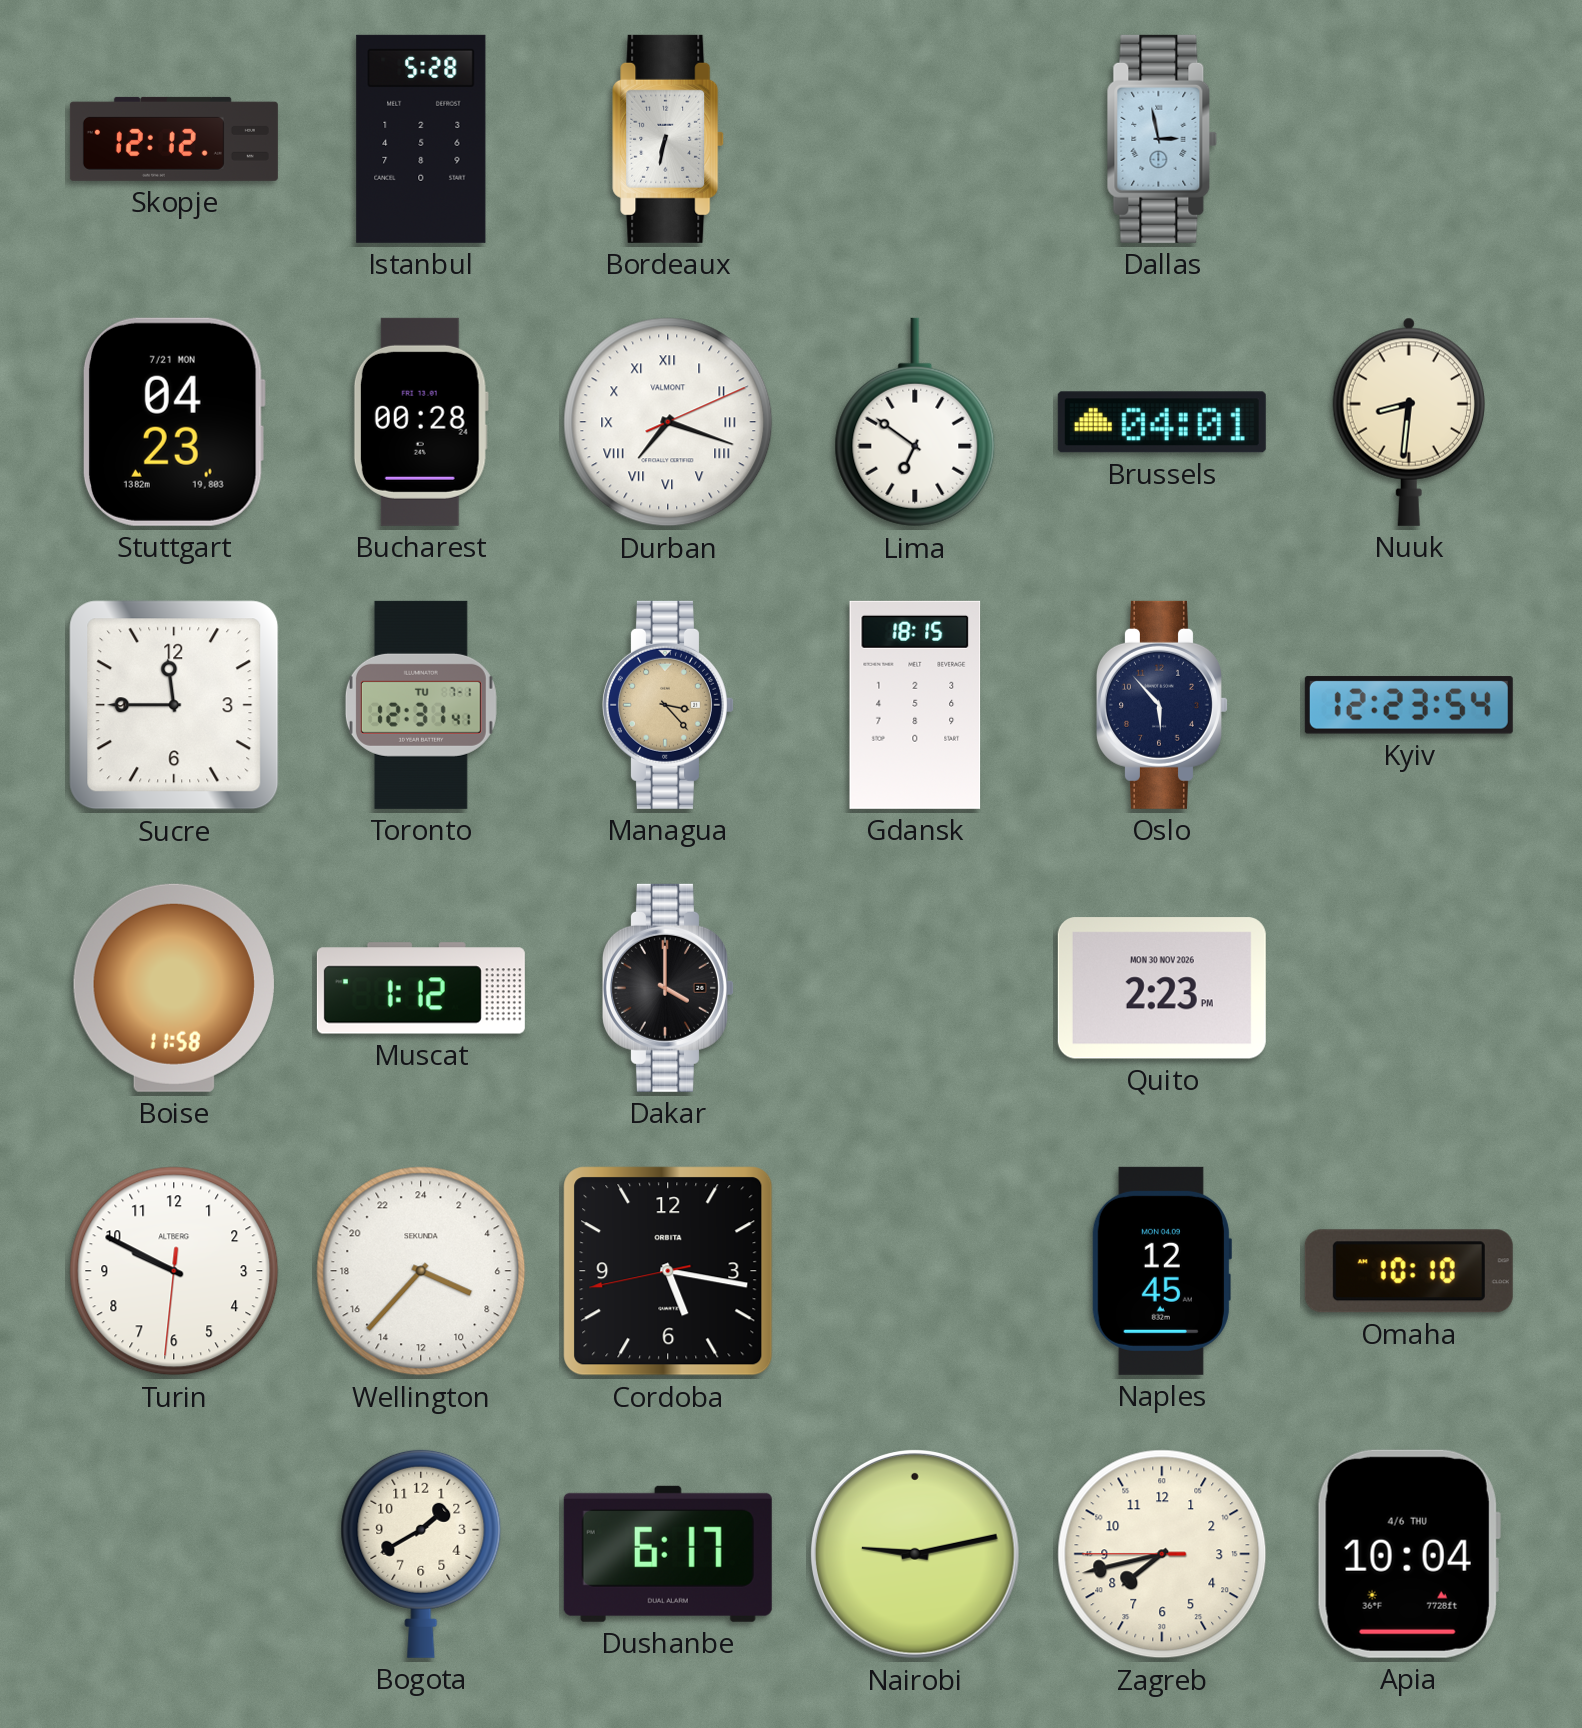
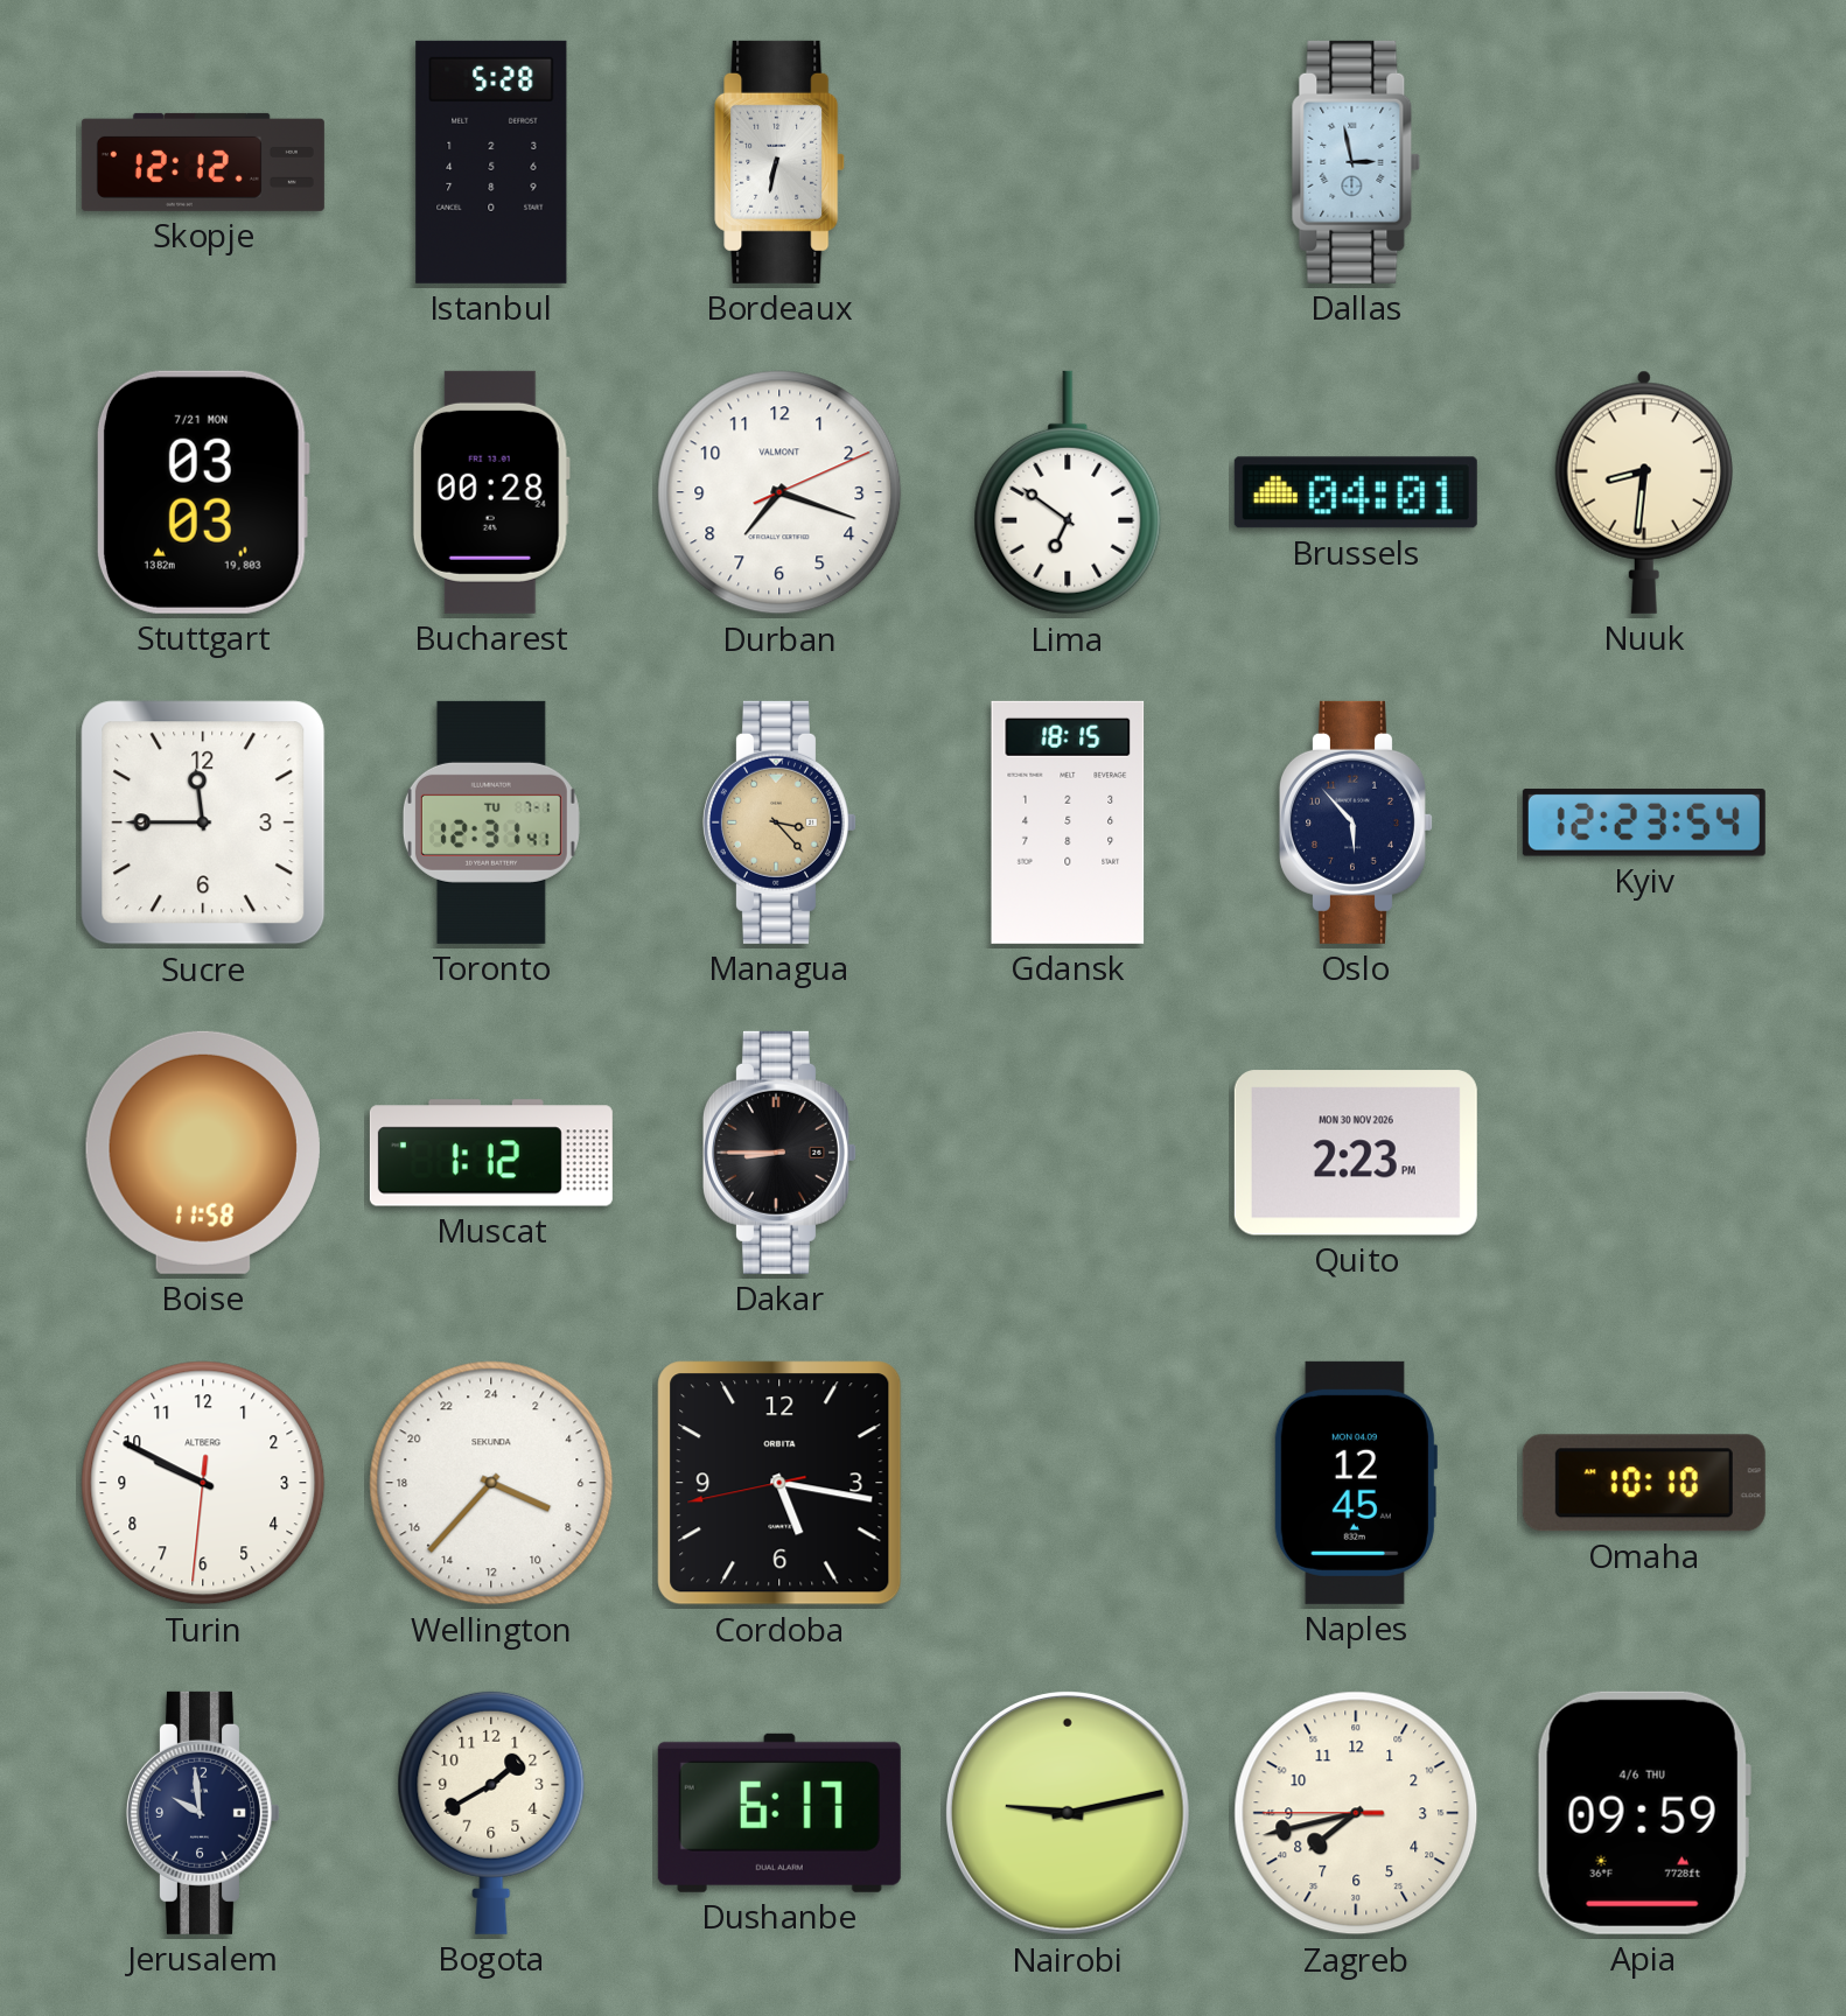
Stuttgart: 04:23 -> 03:03 (202, 492)
Durban numerals: Roman -> Arabic (779, 492)
Dakar: 4:00 -> 8:45 (779, 1153)
Jerusalem: none -> 9:59 (203, 1813)
Apia: 10:04 -> 09:59 (1644, 1813)
